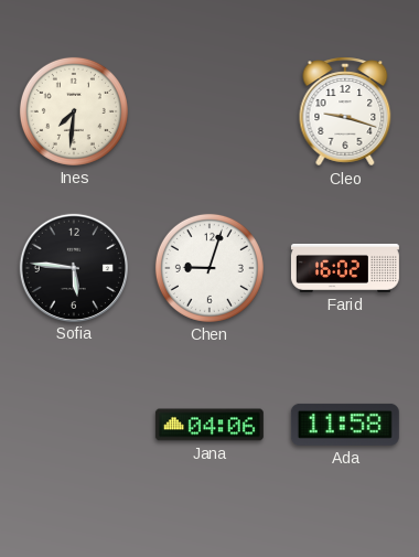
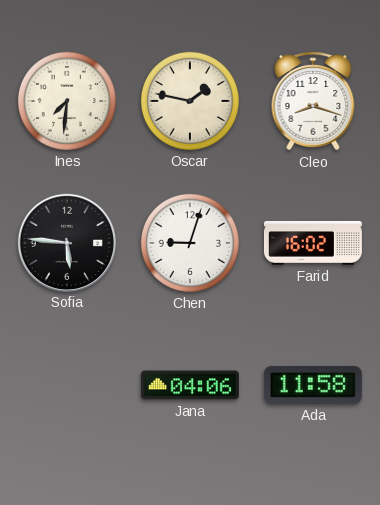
Oscar: none -> 1:47 (190, 101)
Cleo: 9:18 -> 8:18 (313, 101)
